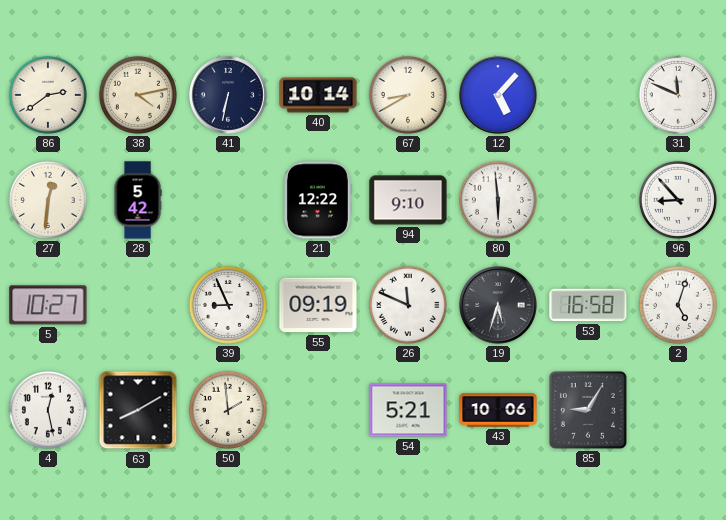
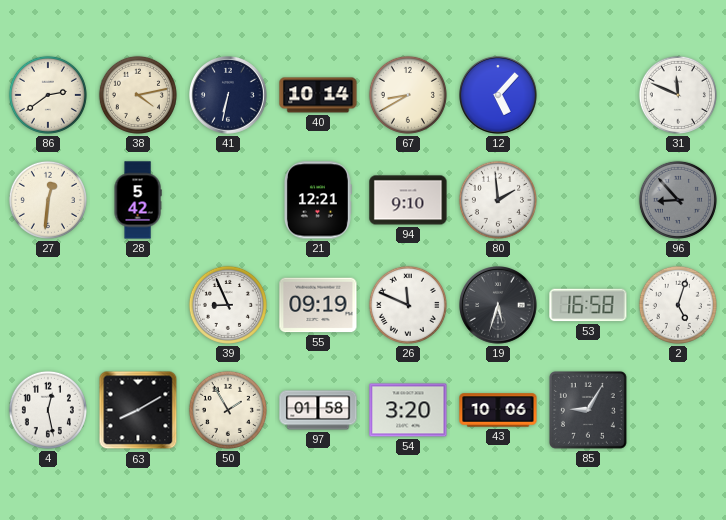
21: 12:22 -> 12:21 (317, 200)
80: 5:59 -> 1:59 (498, 200)
96 dial: white -> grey (678, 200)
5: 10:27 -> none (48, 305)
50: 1:59 -> 1:55 (228, 410)
97: none -> 01:58 (318, 410)
54: 5:21 -> 3:20 (408, 410)
